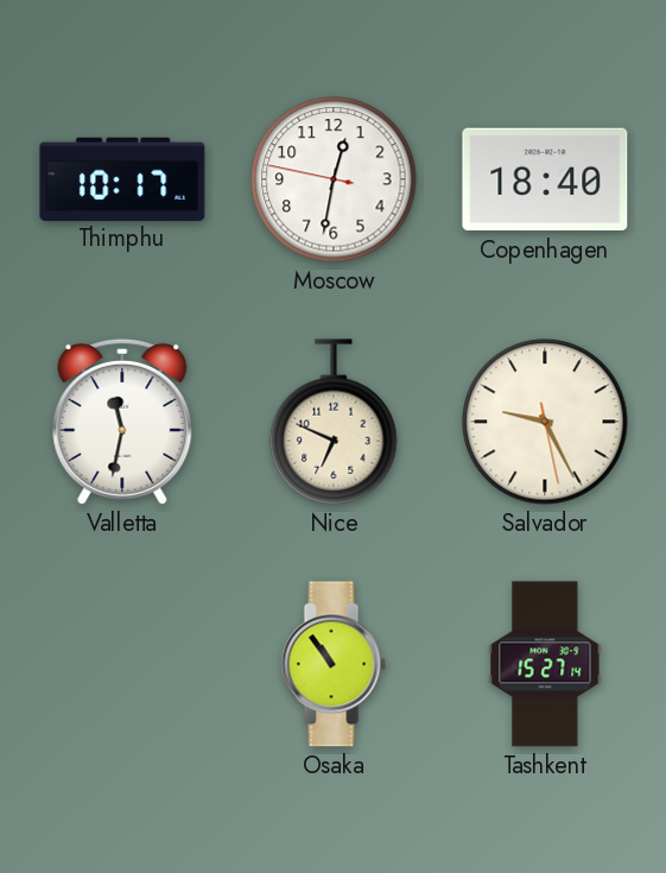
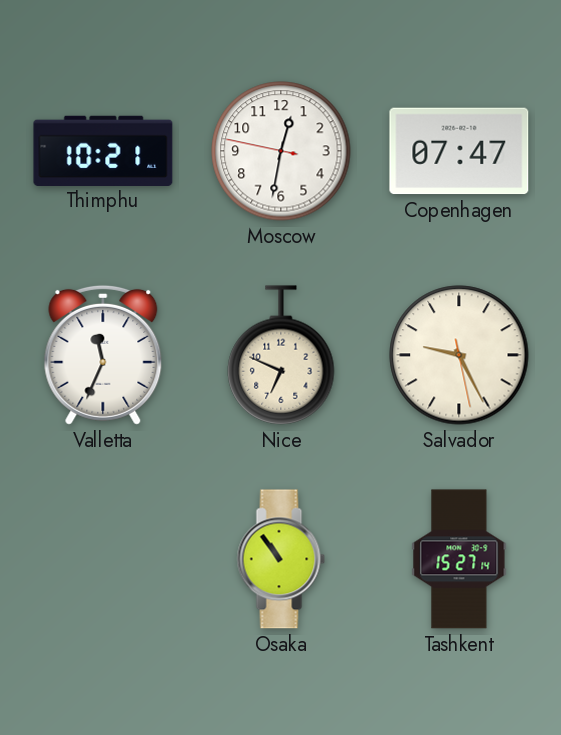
Thimphu: 10:17 -> 10:21 (103, 150)
Copenhagen: 18:40 -> 07:47 (459, 151)
Valletta: 11:32 -> 11:34 (103, 355)
